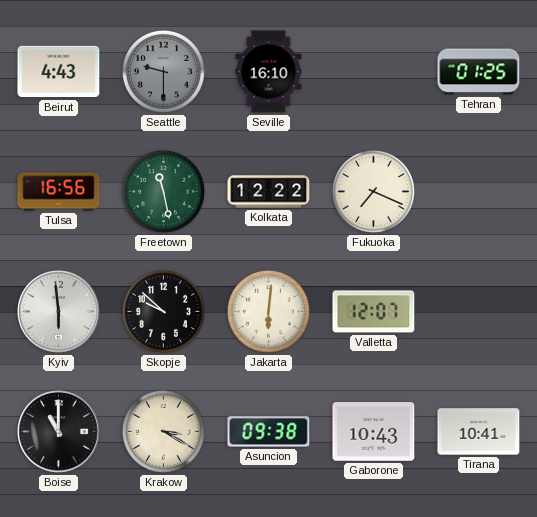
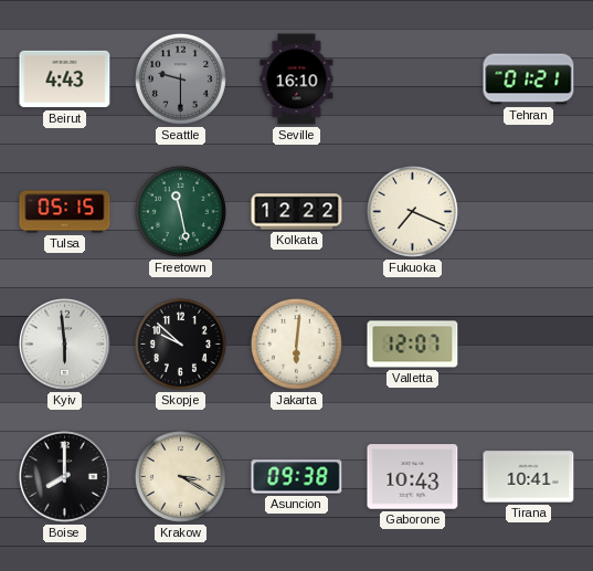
Tehran: 01:25 -> 01:21 (529, 80)
Tulsa: 16:56 -> 05:15 (65, 212)
Boise: 11:00 -> 8:00 (65, 477)
